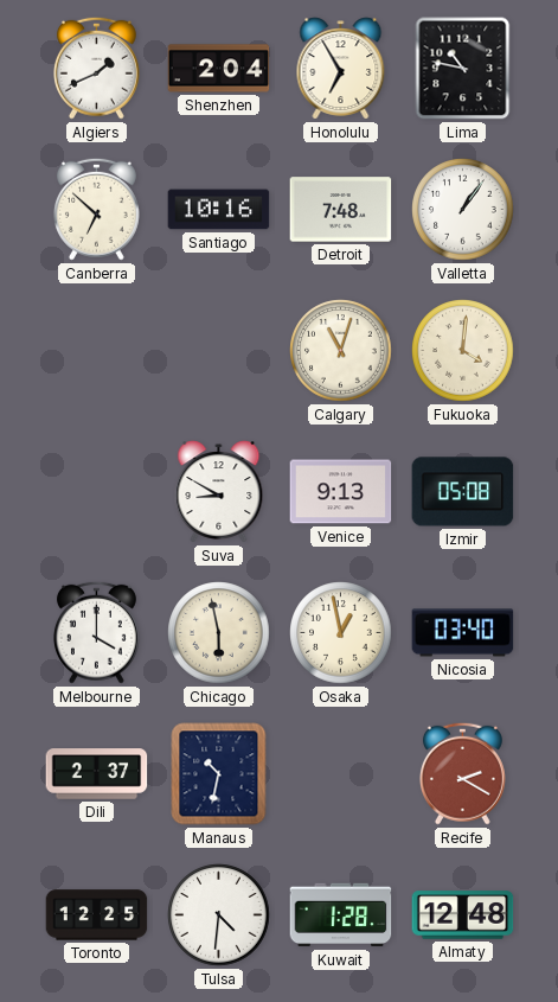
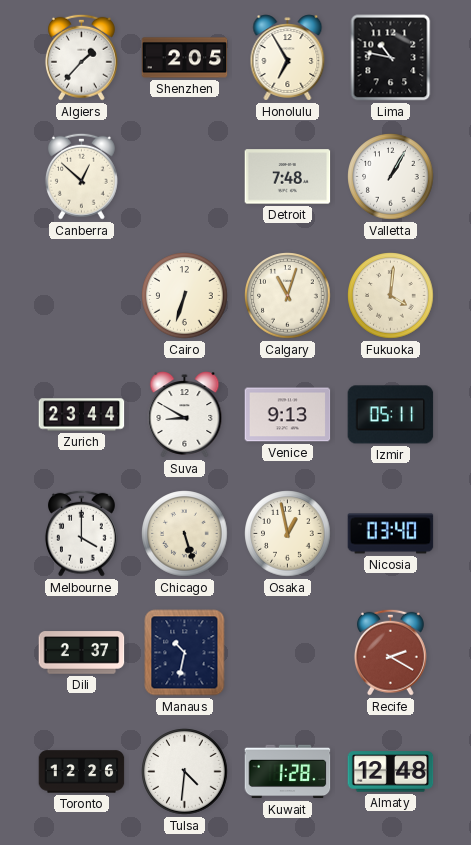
Algiers: 1:41 -> 1:37 (81, 57)
Shenzhen: 2:04 -> 2:05 (185, 58)
Canberra: 6:52 -> 12:52 (81, 176)
Santiago: 10:16 -> none (219, 210)
Valletta: 1:06 -> 1:05 (391, 177)
Cairo: none -> 6:33 (185, 296)
Zurich: none -> 23:44 (82, 415)
Izmir: 05:08 -> 05:11 (391, 415)
Chicago: 5:58 -> 5:27 (185, 534)
Toronto: 12:25 -> 12:26 (82, 772)
